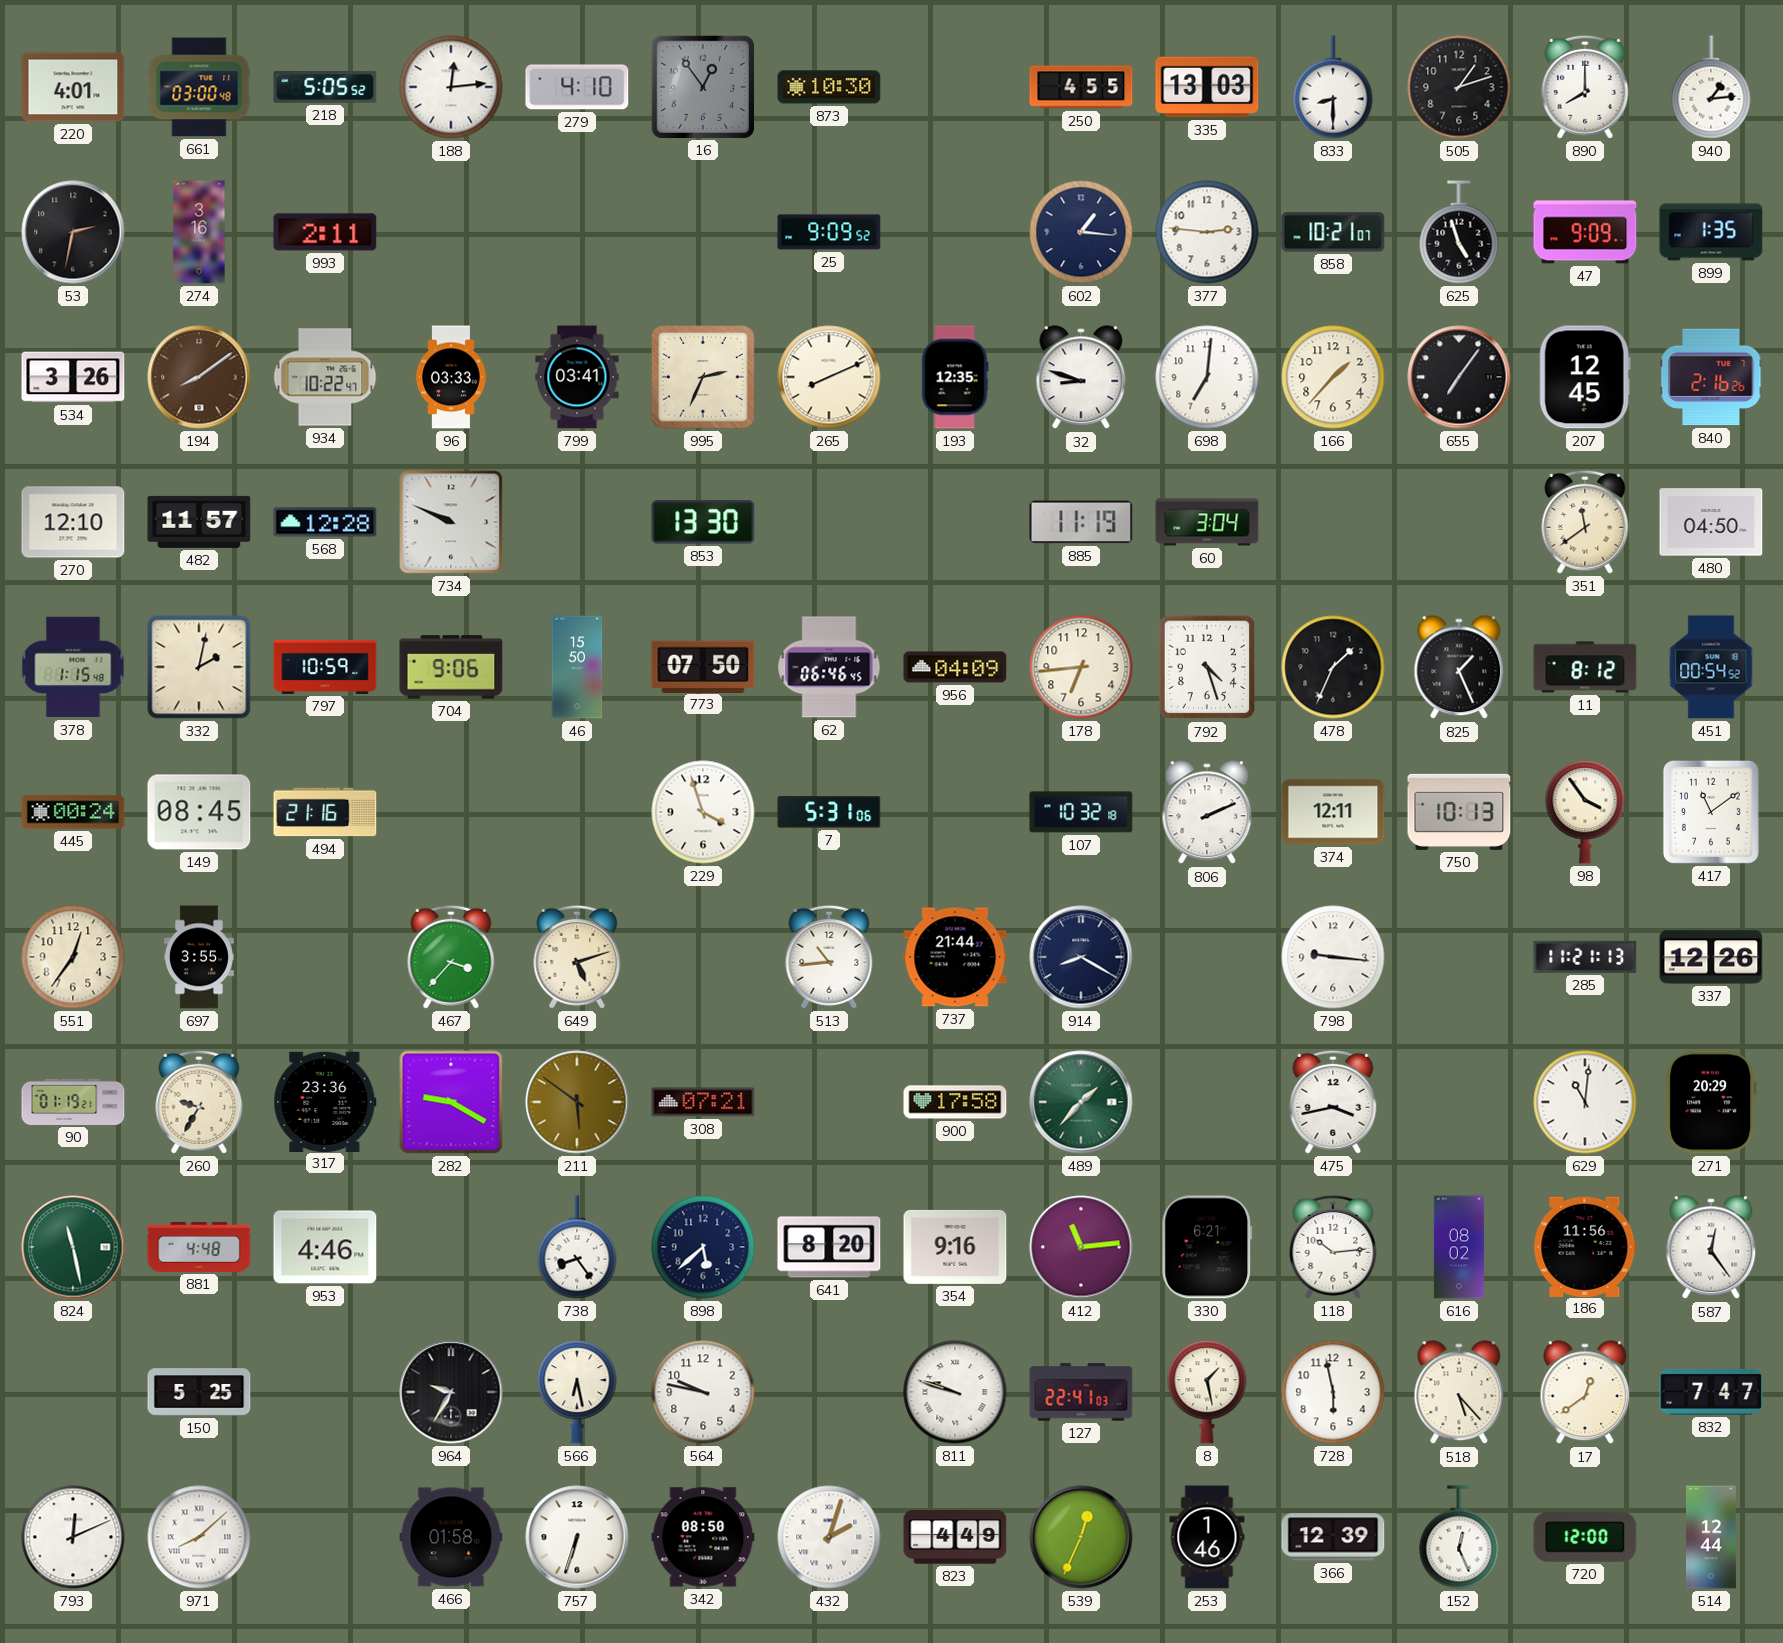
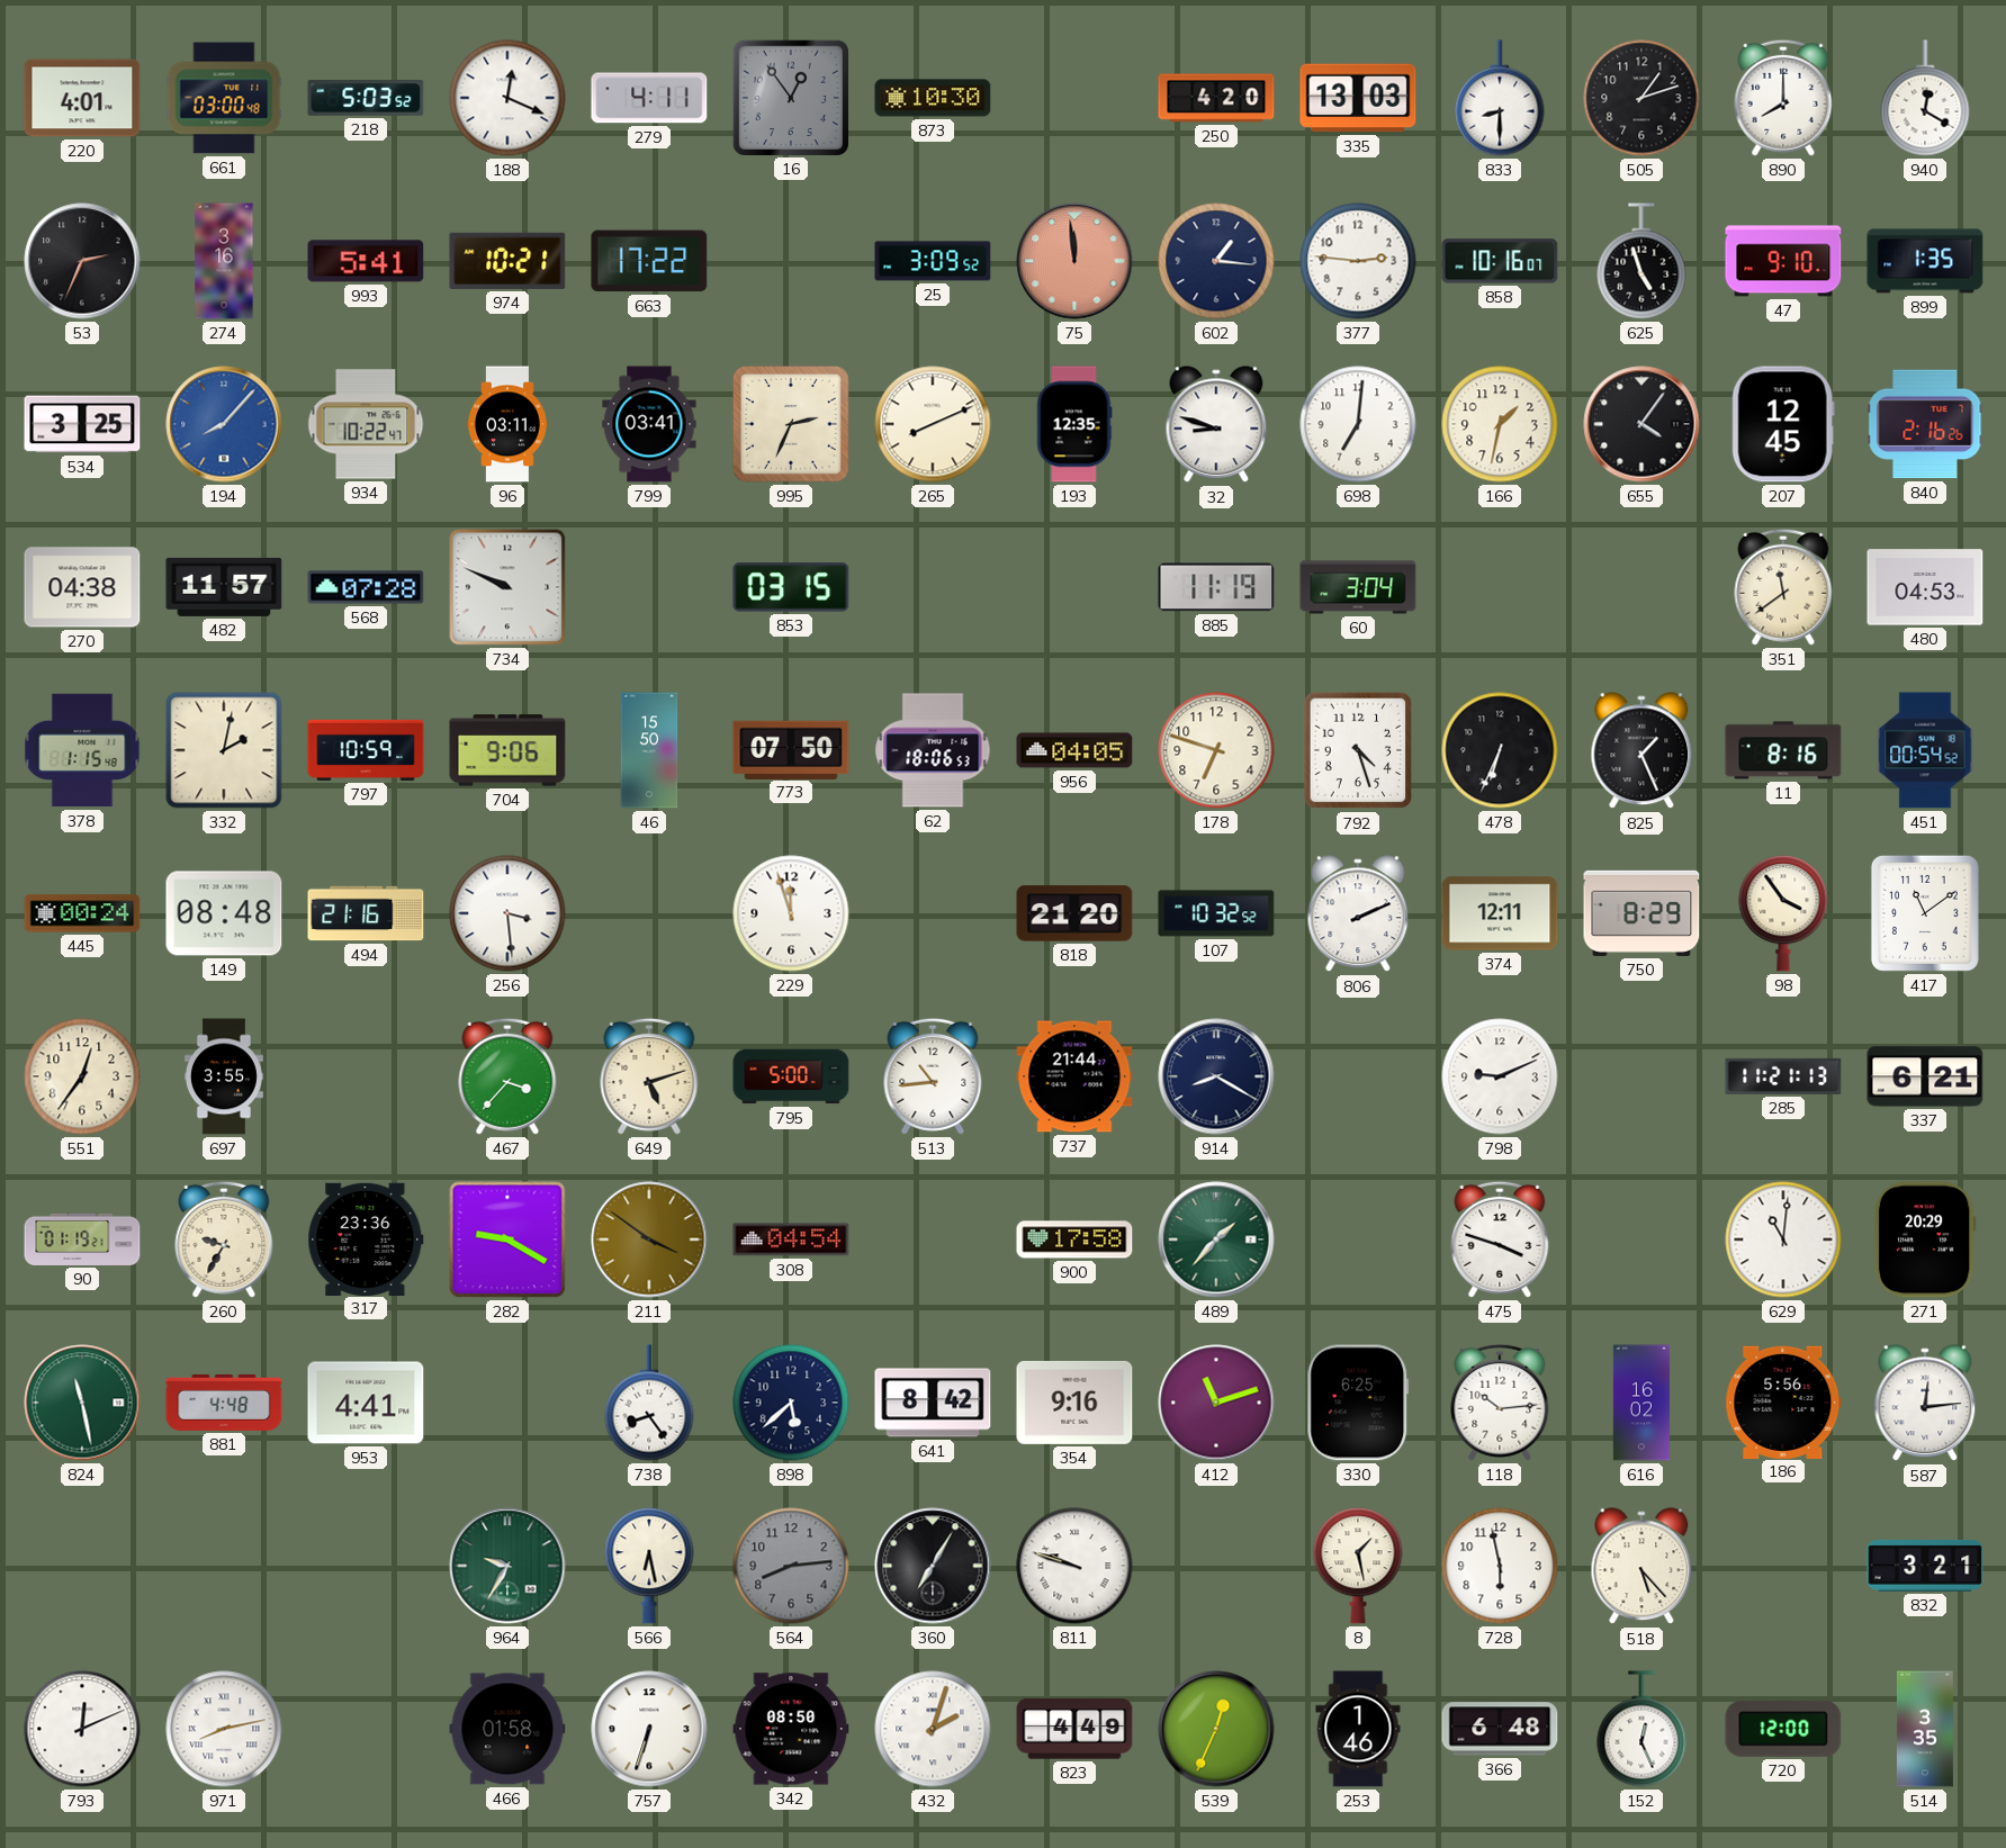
218: 5:05 -> 5:03 (366, 98)
188: 12:14 -> 12:19 (507, 98)
279: 4:10 -> 4:11 (649, 98)
250: 4:55 -> 4:20 (1216, 98)
940: 1:14 -> 12:20 (1925, 98)
53: 2:32 -> 2:34 (82, 261)
993: 2:11 -> 5:41 (366, 261)
974: none -> 10:21 (507, 261)
663: none -> 17:22 (649, 261)
25: 9:09 -> 3:09 (933, 261)
75: none -> 11:59 (1074, 261)
858: 10:21 -> 10:16 (1500, 261)
47: 9:09 -> 9:10 (1783, 261)
534: 3:26 -> 3:25 (82, 424)
194: 8:09 -> 8:07 (224, 424)
194 dial: brown -> blue (224, 424)
96: 03:33 -> 03:11 (507, 424)
166: 1:37 -> 1:32 (1500, 424)
655: 7:06 -> 4:06 (1641, 424)
270: 12:10 -> 04:38 (82, 587)
568: 12:28 -> 07:28 (366, 587)
853: 13:30 -> 03:15 (791, 587)
480: 04:50 -> 04:53 (1925, 587)
62: 06:46 -> 18:06 (933, 750)
956: 04:09 -> 04:05 (1074, 750)
178: 6:44 -> 6:48 (1216, 750)
478: 1:34 -> 6:34 (1500, 750)
11: 8:12 -> 8:16 (1783, 750)
149: 08:45 -> 08:48 (224, 913)
256: none -> 3:29 (507, 913)
229: 3:57 -> 11:57 (791, 913)
7: 5:31 -> none (829, 812)
818: none -> 21:20 (1074, 913)
107: 10:32:18 -> 10:32:52 (1216, 913)
750: 10:13 -> 8:29 (1641, 913)
795: none -> 5:00 (791, 1076)
798: 9:16 -> 9:11 (1500, 1076)
337: 12:26 -> 6:21 (1925, 1076)
211: 5:51 -> 3:51 (649, 1239)
308: 07:21 -> 04:54 (791, 1239)
475: 3:43 -> 3:48 (1500, 1239)
953: 4:46 -> 4:41 (366, 1403)
641: 8:20 -> 8:42 (933, 1403)
412: 11:14 -> 11:12 (1216, 1403)
330: 6:21 -> 6:25 (1358, 1403)
616: 08:02 -> 16:02 (1641, 1403)
186: 11:56 -> 5:56 (1783, 1401)
587: 12:24 -> 12:14 (1925, 1404)
150: 5:25 -> none (199, 1392)
964 dial: black -> green (507, 1566)
564: 9:47 -> 8:14 (791, 1566)
564 dial: white -> grey (791, 1566)
360: none -> 7:05 (933, 1566)
127: 22:41 -> none (1081, 1392)
17: 12:39 -> none (1585, 1393)
832: 7:47 -> 3:21 (1925, 1566)
971: 8:08 -> 8:13 (224, 1729)
366: 12:39 -> 6:48 (1500, 1729)
514: 12:44 -> 3:35 (1925, 1729)
